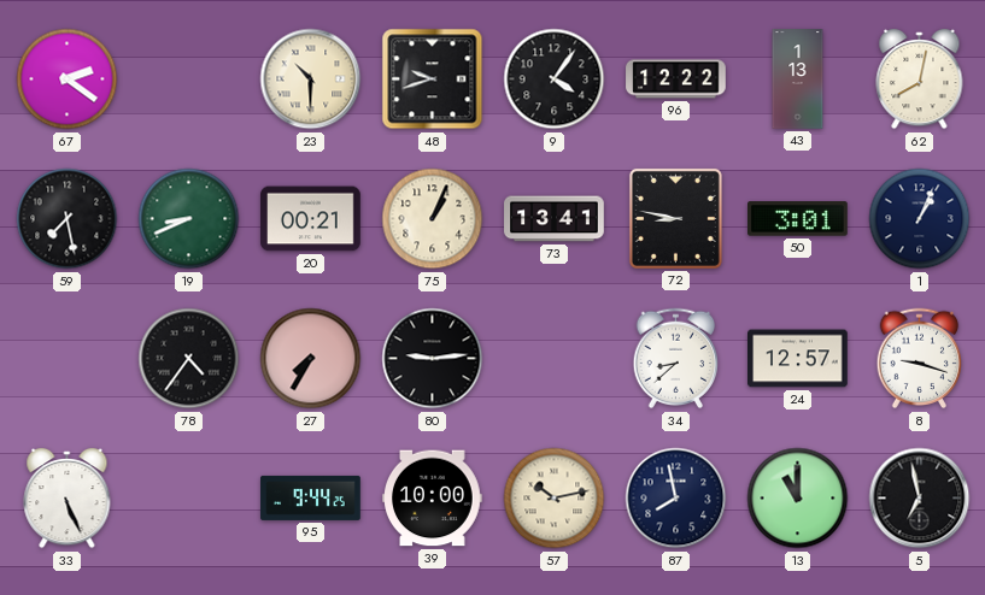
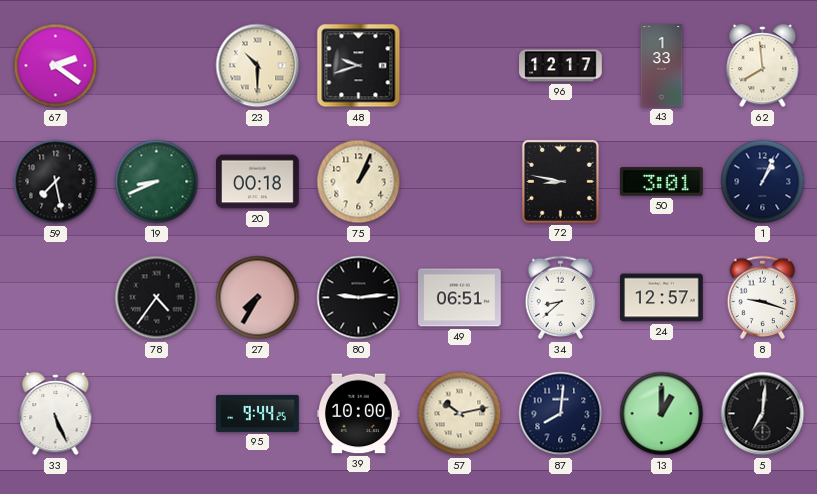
9: 4:06 -> none (555, 79)
96: 12:22 -> 12:17 (561, 66)
43: 1:13 -> 1:33 (662, 66)
62: 8:02 -> 7:59 (763, 66)
20: 00:21 -> 00:18 (258, 182)
73: 13:41 -> none (555, 219)
49: none -> 06:51 (460, 298)
87: 7:58 -> 8:01 (561, 414)
13: 11:00 -> 1:00 (662, 414)
5: 6:58 -> 7:01 (763, 414)
